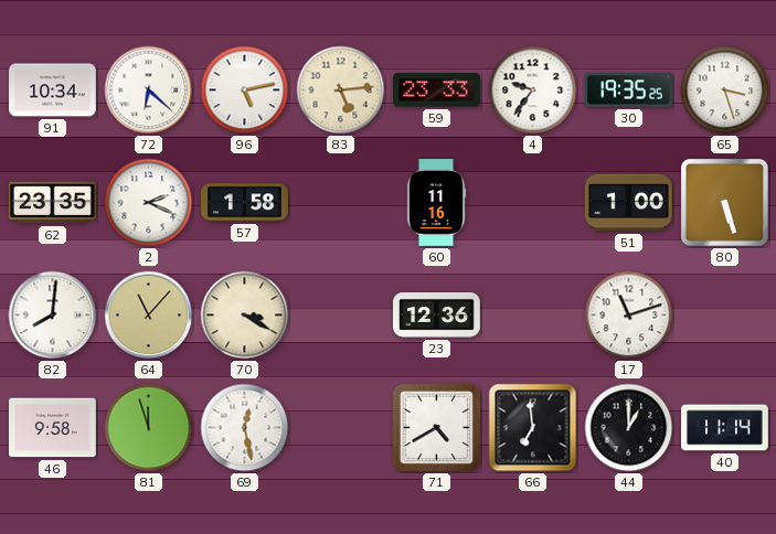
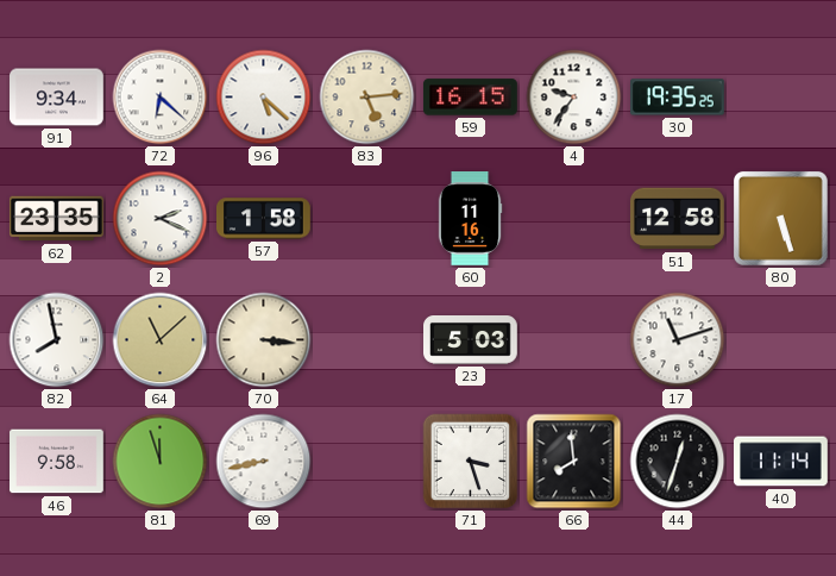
91: 10:34 -> 9:34 (57, 98)
96: 5:13 -> 5:22 (264, 98)
59: 23:33 -> 16:15 (470, 98)
65: 3:27 -> none (725, 90)
51: 1:00 -> 12:58 (677, 219)
82: 8:01 -> 7:58 (57, 340)
64: 11:07 -> 11:08 (161, 340)
70: 3:20 -> 3:16 (264, 340)
23: 12:36 -> 5:03 (471, 340)
69: 12:28 -> 8:43 (264, 462)
71: 4:40 -> 3:27 (471, 462)
66: 6:59 -> 7:59 (574, 462)
44: 1:00 -> 12:33 (678, 462)
